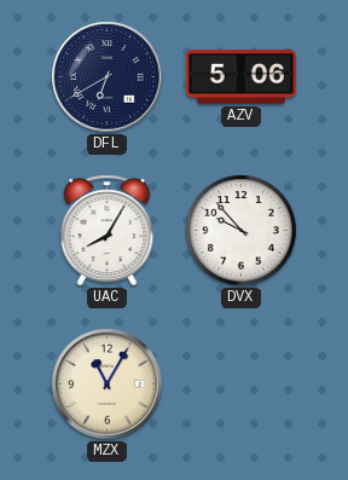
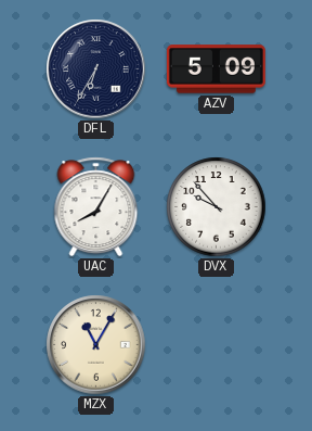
DFL: 6:40 -> 6:35 (96, 69)
AZV: 5:06 -> 5:09 (216, 69)
